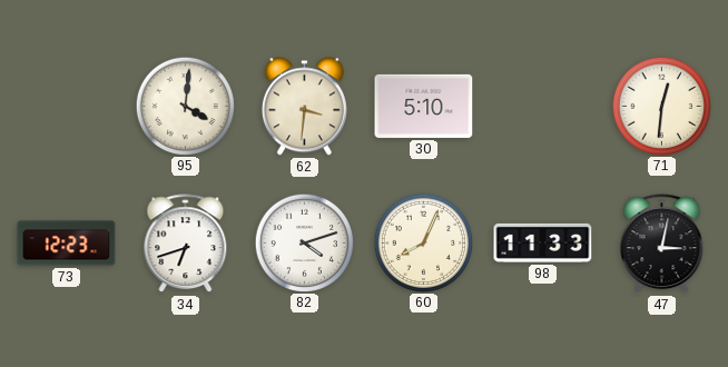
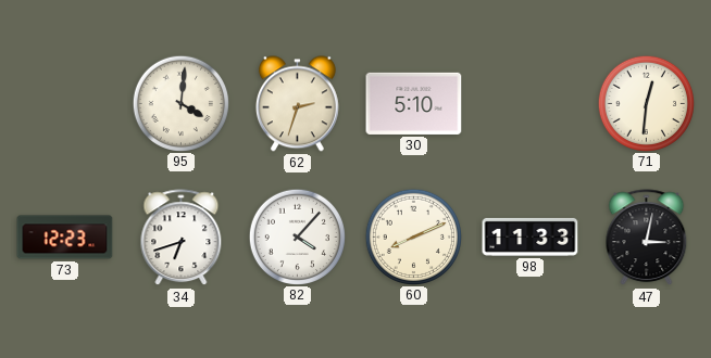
62: 3:31 -> 2:33 (297, 104)
82: 4:12 -> 4:07 (297, 236)
60: 8:04 -> 8:11 (413, 236)
